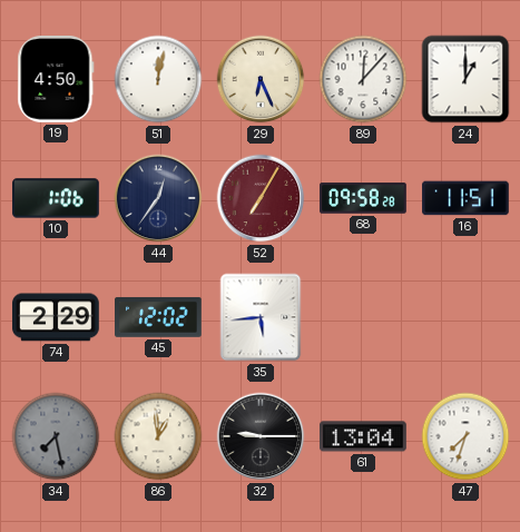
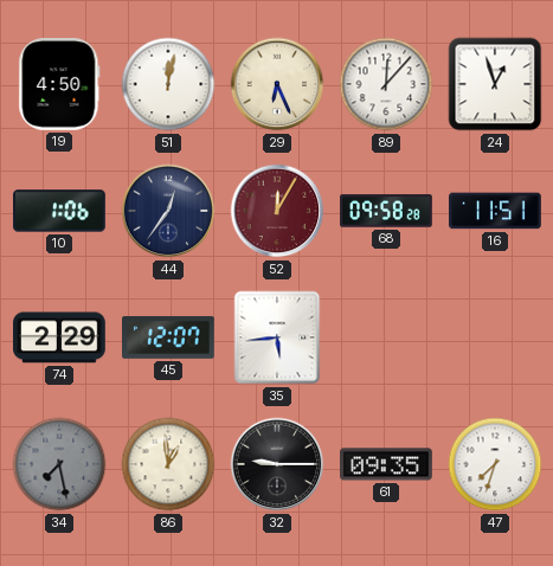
24: 1:00 -> 12:57 (495, 84)
52: 7:05 -> 12:05 (277, 211)
45: 12:02 -> 12:07 (169, 337)
61: 13:04 -> 09:35 (386, 464)
